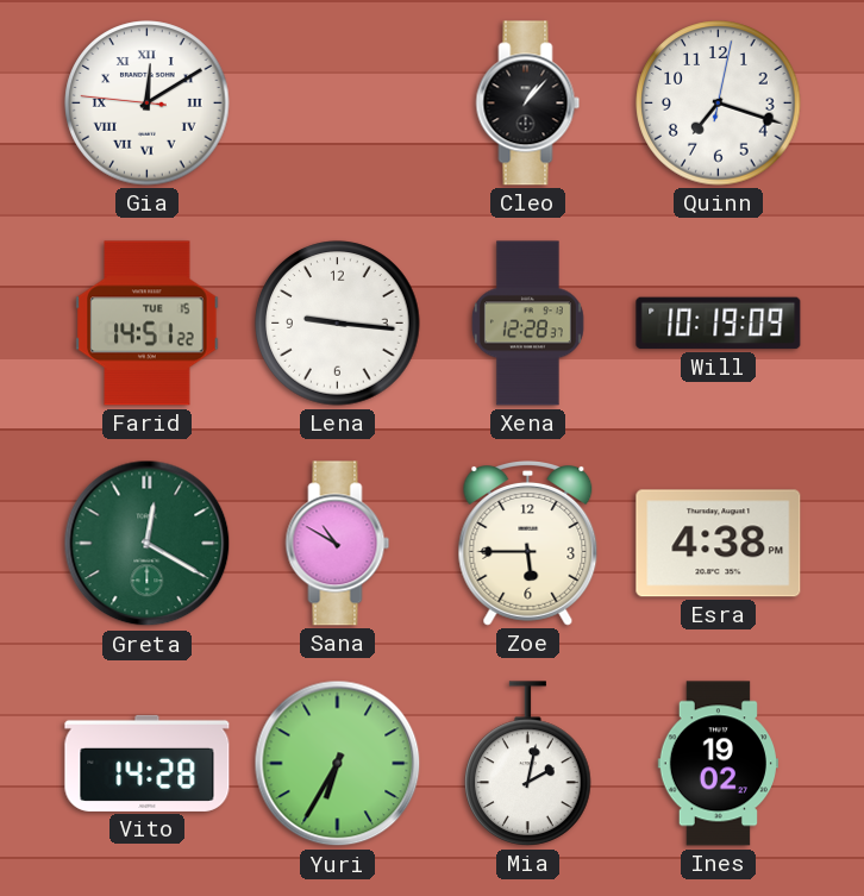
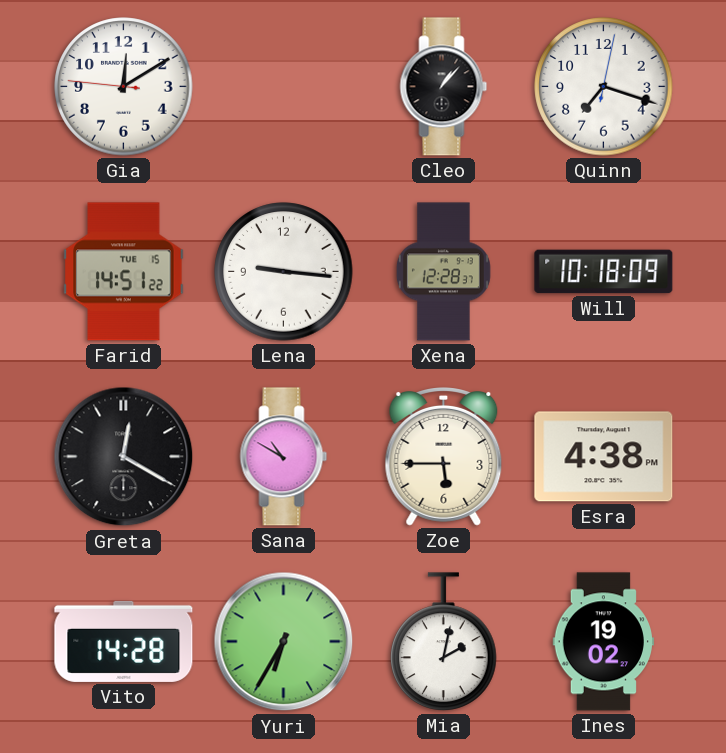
Gia numerals: Roman -> Arabic (124, 87)
Will: 10:19 -> 10:18 (604, 272)
Greta dial: green -> black (124, 457)
